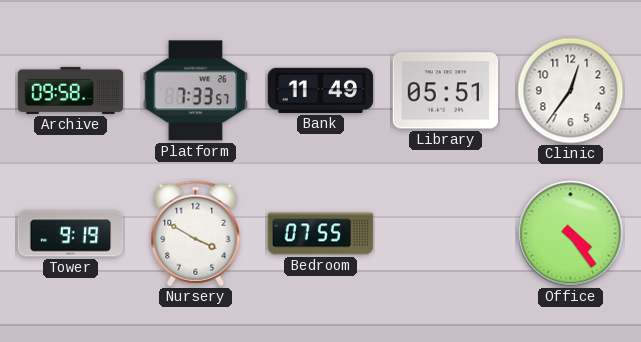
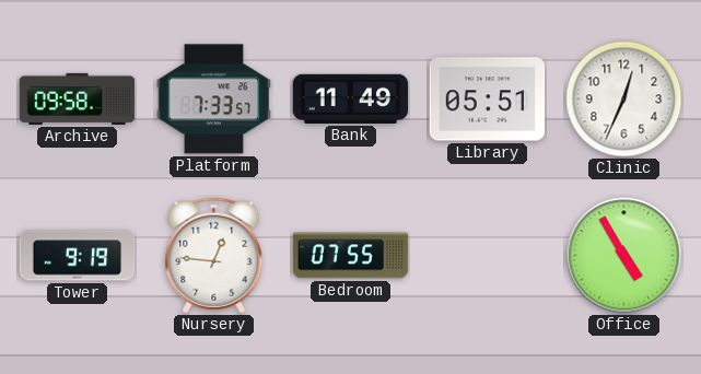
Clinic: 12:36 -> 12:34 (624, 100)
Nursery: 3:50 -> 12:46 (214, 256)
Office: 4:24 -> 4:55 (624, 256)
